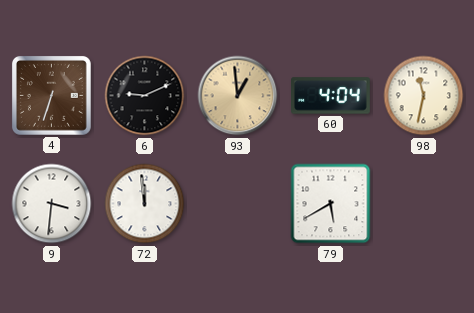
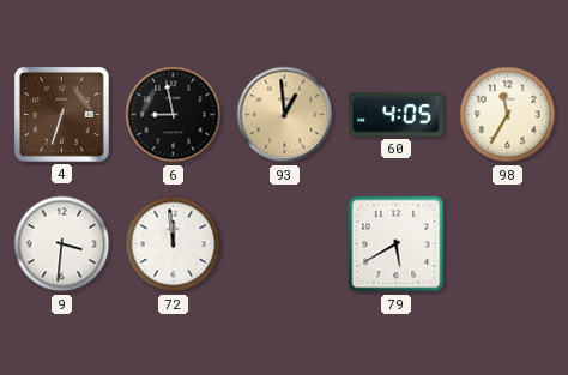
6: 9:11 -> 8:58 (174, 115)
60: 4:04 -> 4:05 (397, 115)
98: 11:32 -> 11:35 (508, 115)
